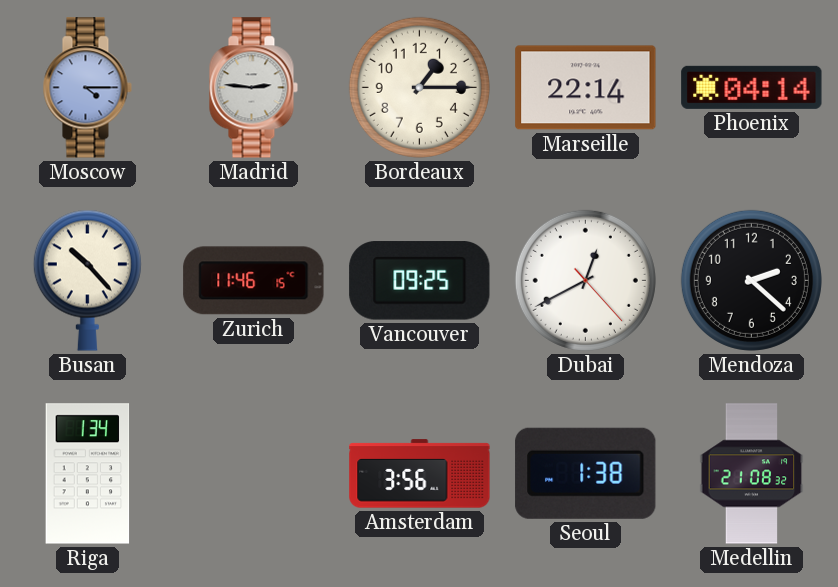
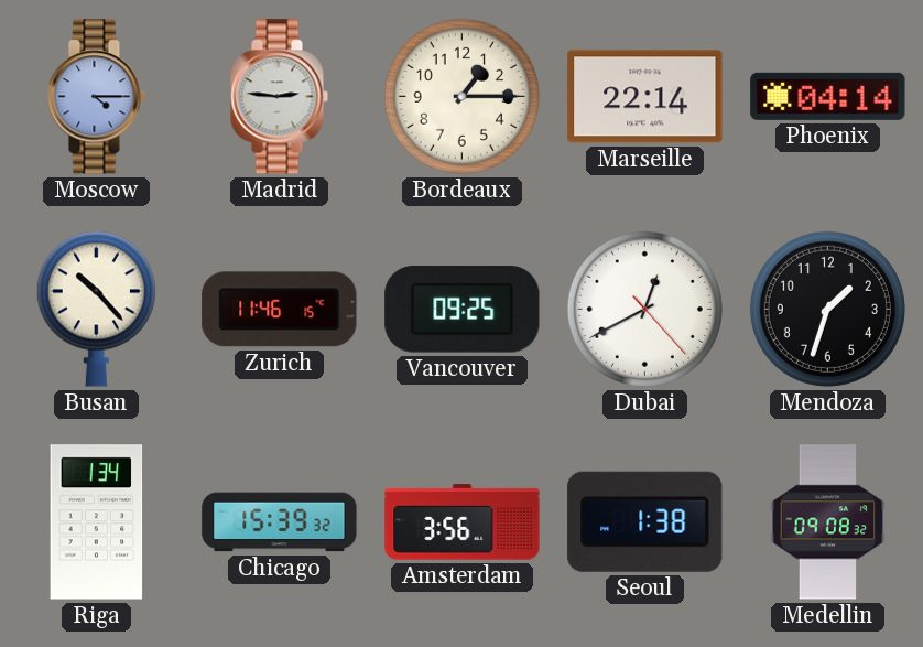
Mendoza: 2:22 -> 1:33 (827, 309)
Chicago: none -> 15:39 (280, 522)
Medellin: 21:08 -> 09:08 (828, 522)
